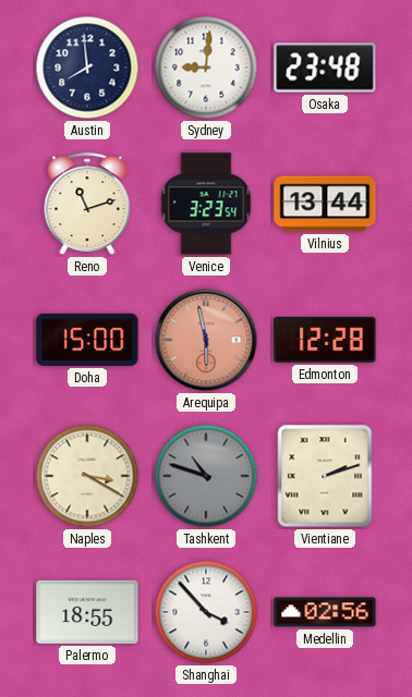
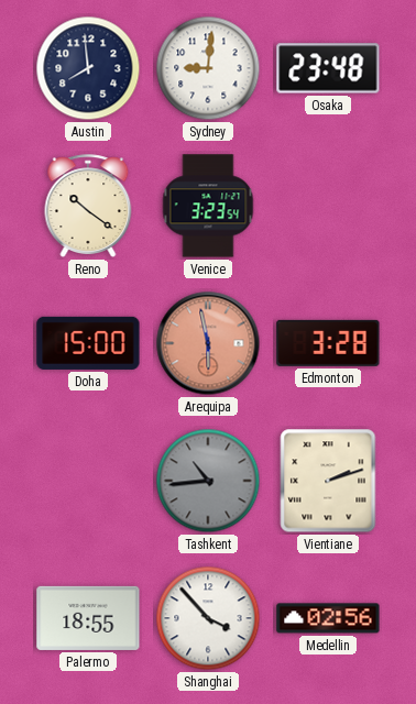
Reno: 11:12 -> 10:21 (88, 206)
Vilnius: 13:44 -> none (325, 204)
Edmonton: 12:28 -> 3:28 (328, 343)
Naples: 3:20 -> none (87, 476)
Tashkent: 10:48 -> 10:44 (208, 481)
